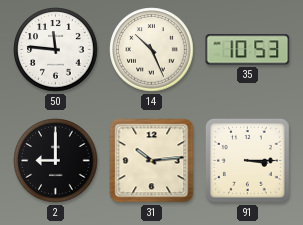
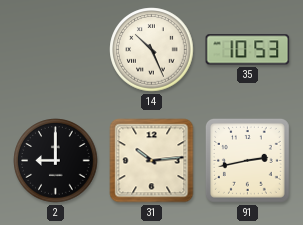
50: 11:46 -> none (56, 50)
91: 3:15 -> 2:43 (247, 160)
